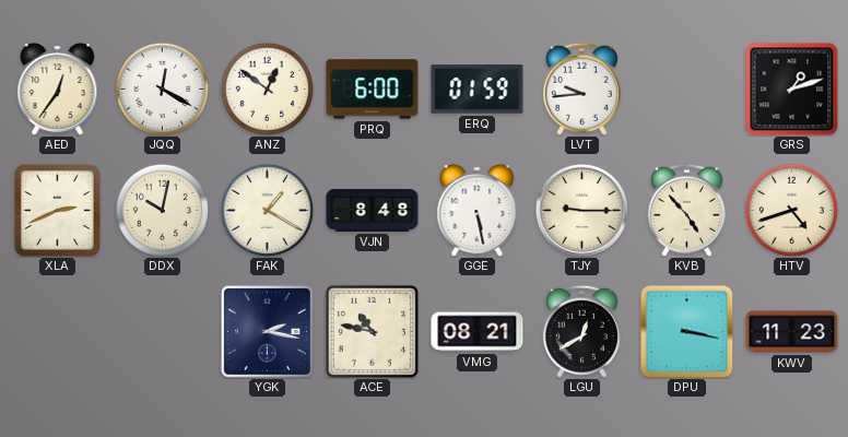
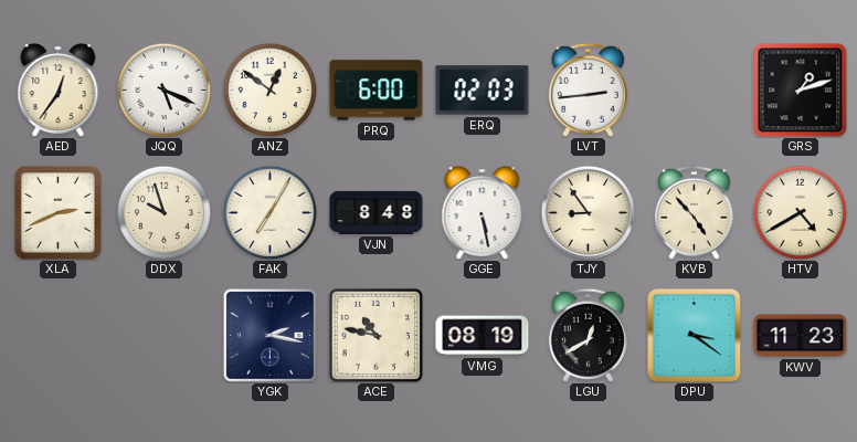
JQQ: 12:20 -> 5:19 (163, 90)
ERQ: 01:59 -> 02:03 (483, 91)
LVT: 9:44 -> 2:44 (588, 90)
DDX: 10:02 -> 9:57 (163, 212)
FAK: 1:20 -> 7:05 (269, 212)
TJY: 9:15 -> 8:54 (588, 212)
HTV: 4:42 -> 4:40 (800, 212)
VMG: 08:21 -> 08:19 (483, 336)
DPU: 3:17 -> 3:21 (694, 335)
